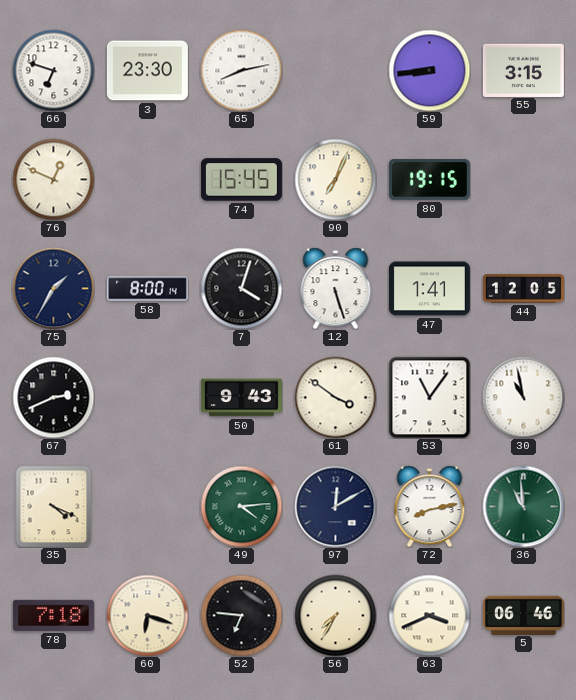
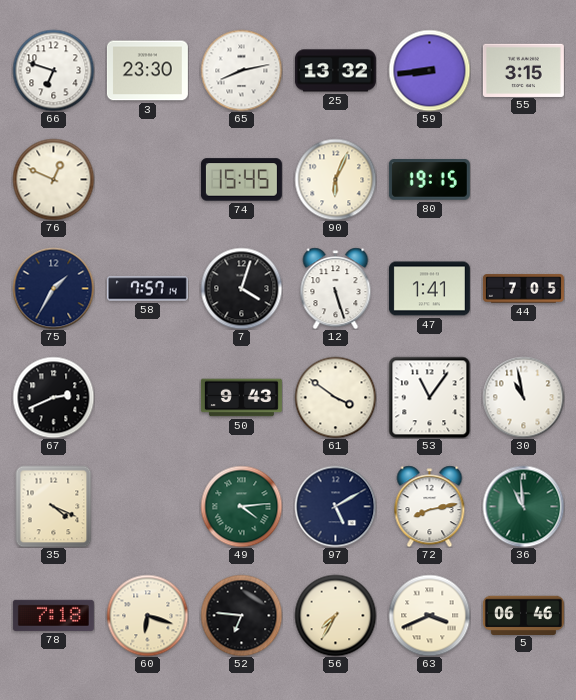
25: none -> 13:32 (335, 71)
90: 7:04 -> 6:04 (335, 179)
58: 8:00 -> 7:57 (147, 289)
44: 12:05 -> 7:05 (523, 289)
97: 12:10 -> 5:10 (335, 506)
